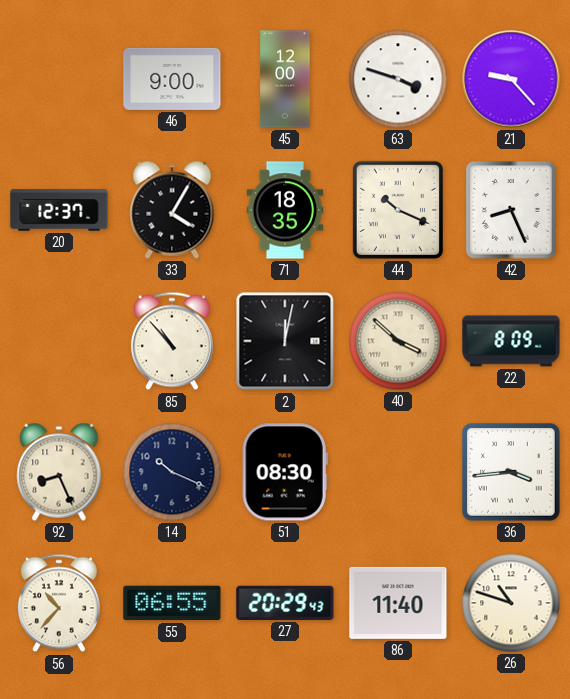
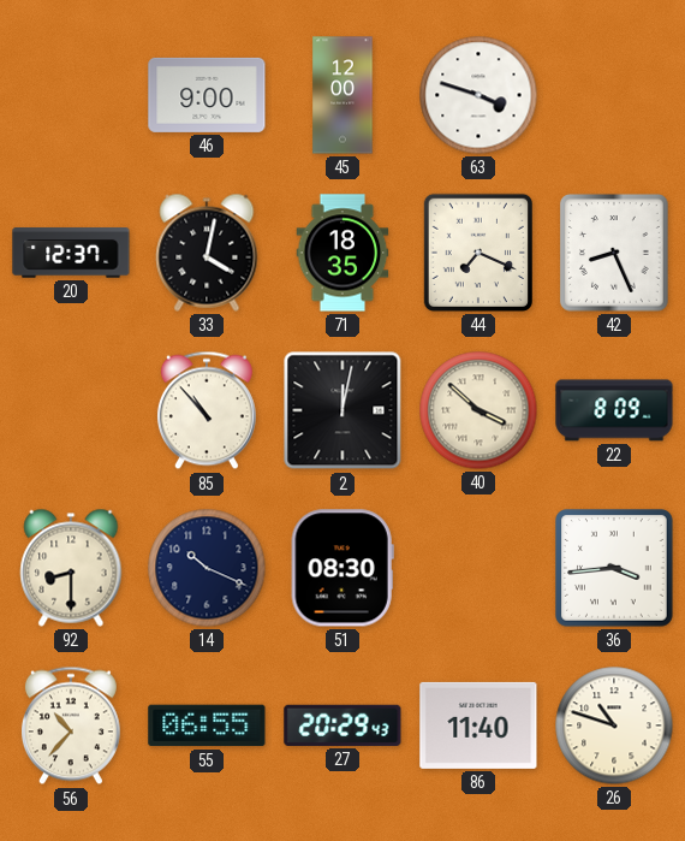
21: 9:23 -> none (511, 79)
33: 4:05 -> 4:02 (207, 253)
44: 10:19 -> 7:19 (478, 253)
92: 8:26 -> 8:30 (71, 568)
